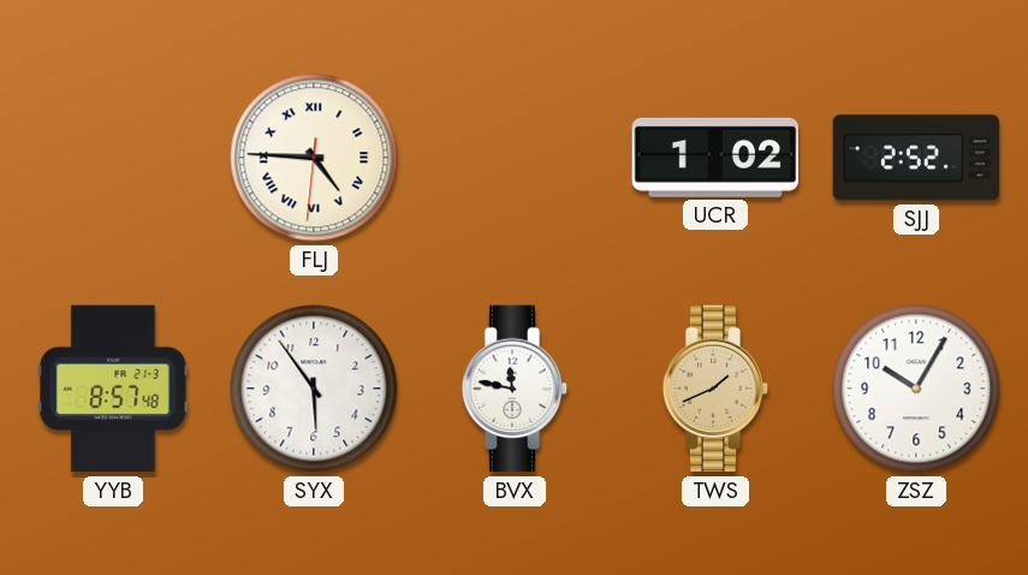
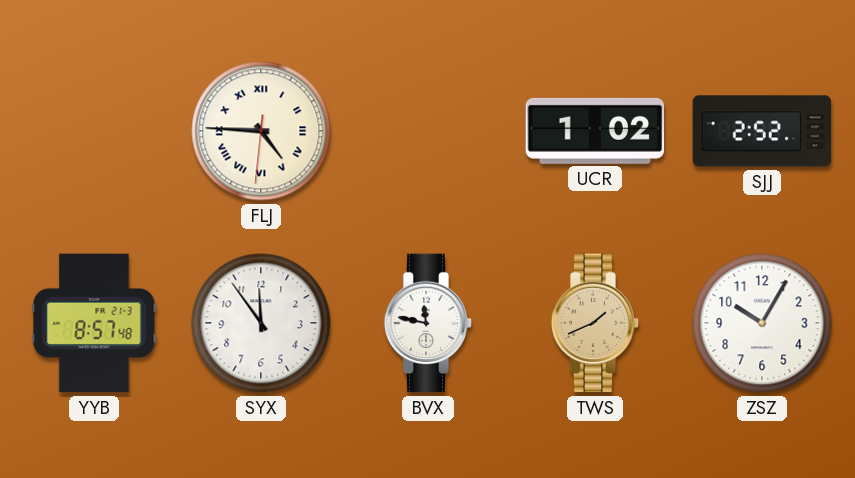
SYX: 5:54 -> 11:54 (261, 323)
